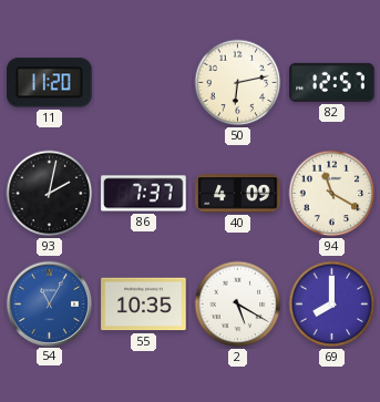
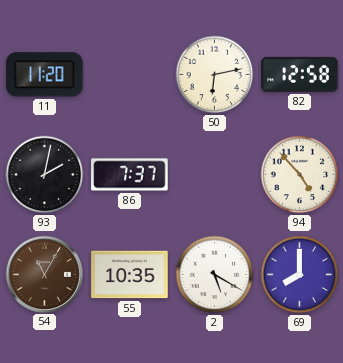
82: 12:57 -> 12:58 (300, 74)
40: 4:09 -> none (238, 194)
94: 11:20 -> 4:53 (300, 175)
54 dial: blue -> brown (44, 274)
